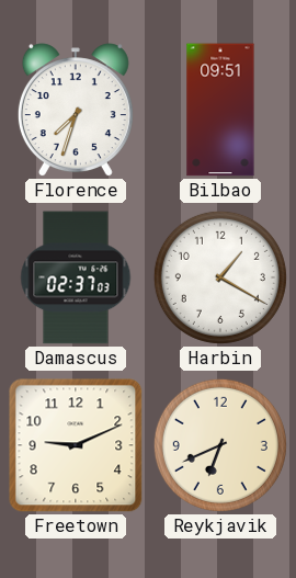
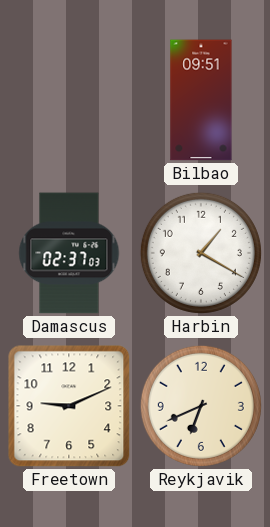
Florence: 7:33 -> none (76, 111)
